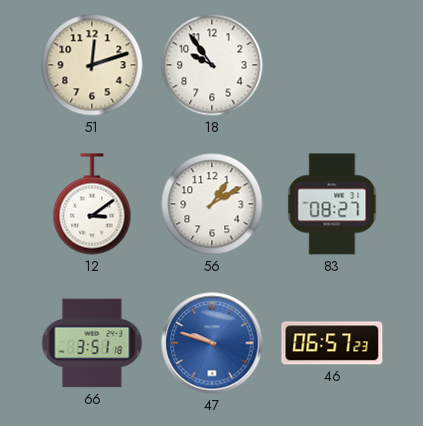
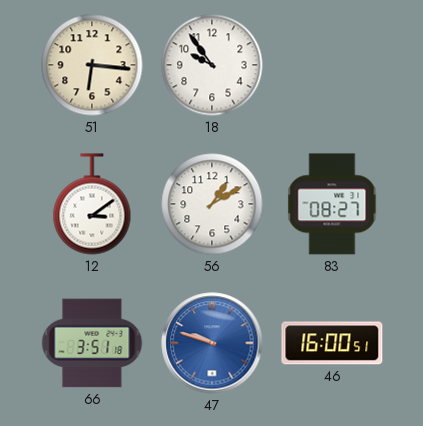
51: 12:12 -> 6:16 (92, 65)
46: 06:57 -> 16:00 (332, 343)
